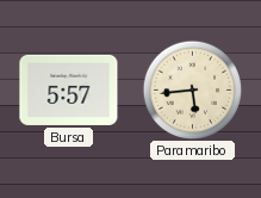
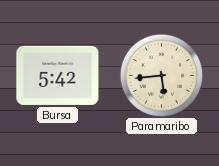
Bursa: 5:57 -> 5:42 (58, 75)
